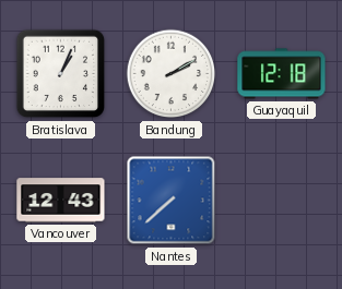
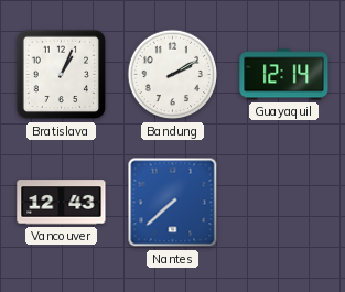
Guayaquil: 12:18 -> 12:14 (284, 75)
